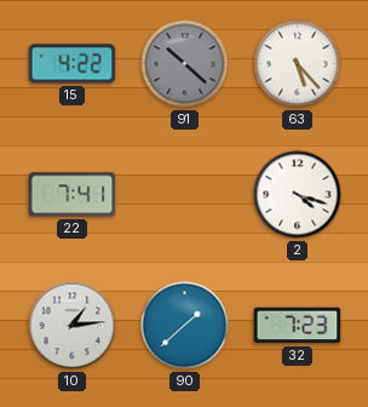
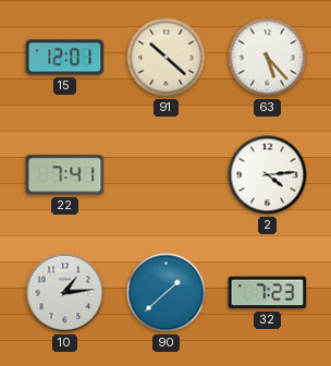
15: 4:22 -> 12:01 (65, 58)
91 dial: grey -> cream (167, 58)
2: 4:18 -> 4:14 (268, 175)
